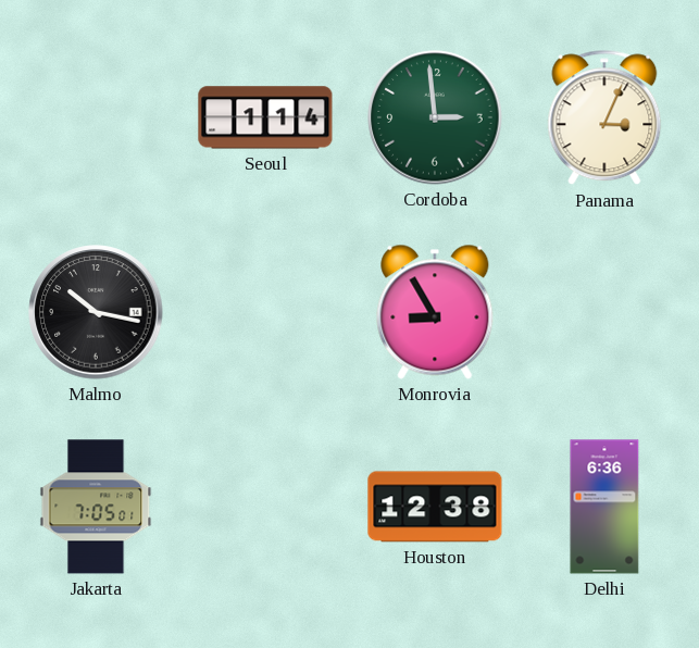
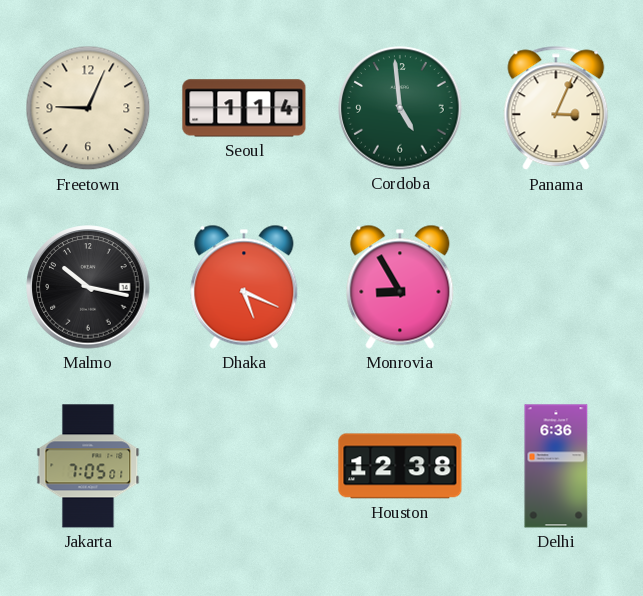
Freetown: none -> 9:04 (88, 108)
Cordoba: 2:59 -> 4:59 (400, 108)
Dhaka: none -> 5:19 (244, 287)
